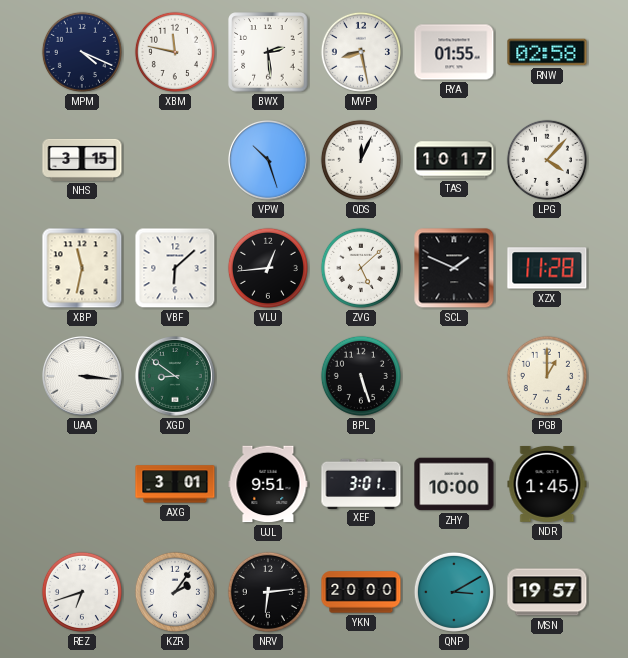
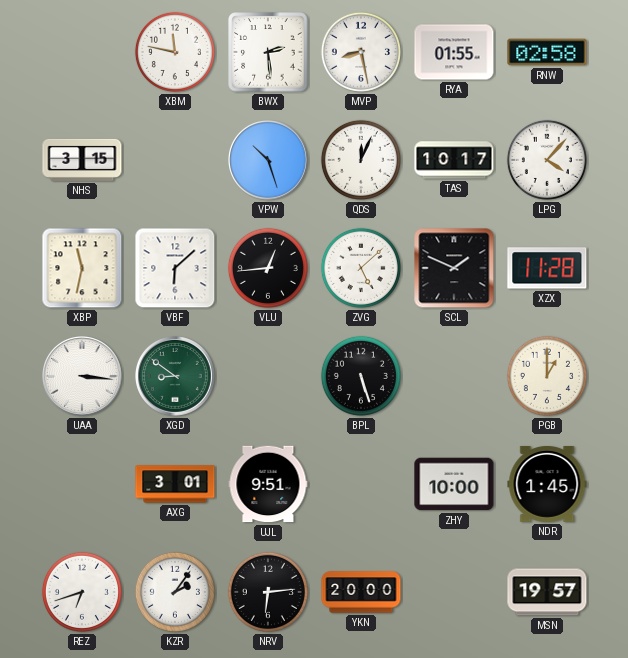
MPM: 4:19 -> none (82, 52)
XEF: 3:01 -> none (361, 483)
QNP: 3:10 -> none (454, 592)
